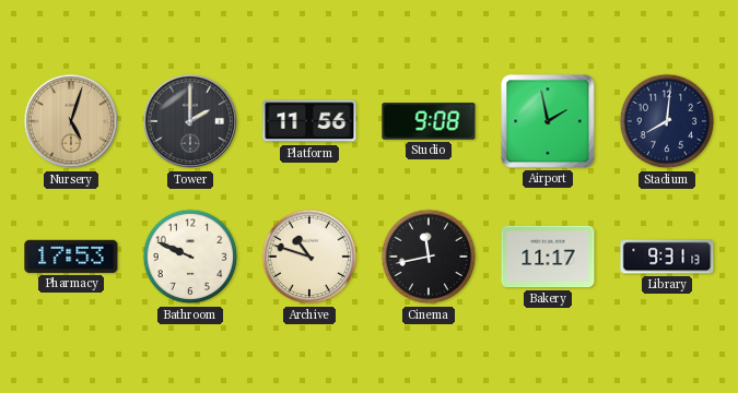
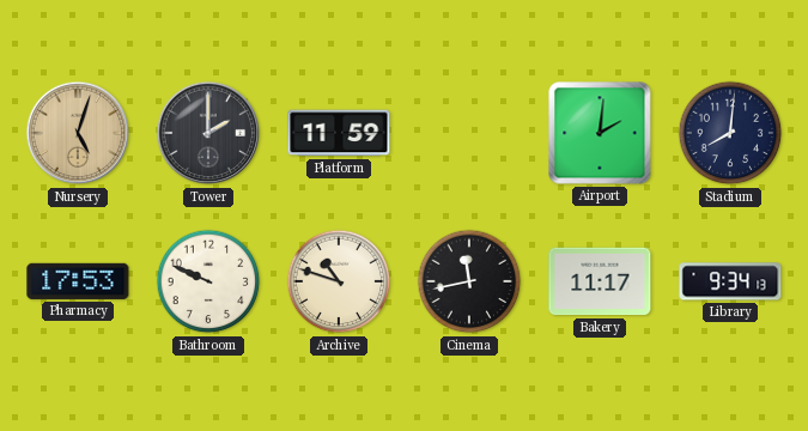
Platform: 11:56 -> 11:59 (339, 133)
Studio: 9:08 -> none (429, 121)
Airport: 1:58 -> 2:01 (600, 133)
Library: 9:31 -> 9:34 (730, 281)
